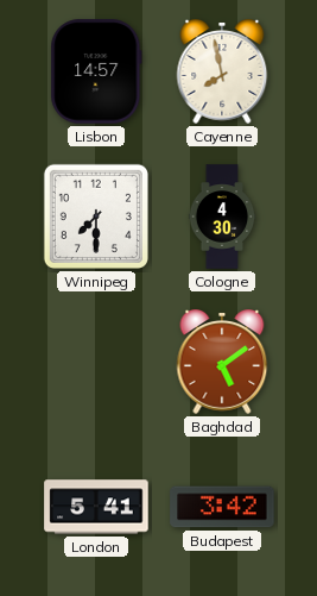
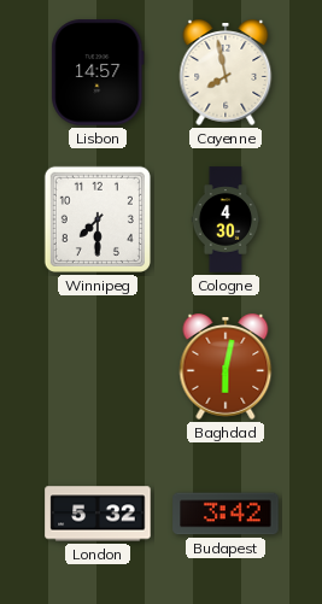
Baghdad: 5:09 -> 6:02 (226, 366)
London: 5:41 -> 5:32 (98, 514)
